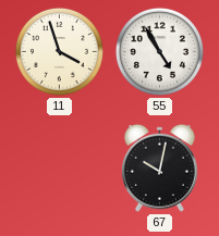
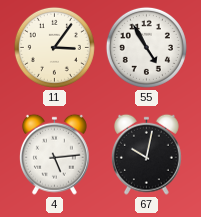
11: 3:57 -> 3:06 (54, 47)
4: none -> 5:14 (54, 154)
